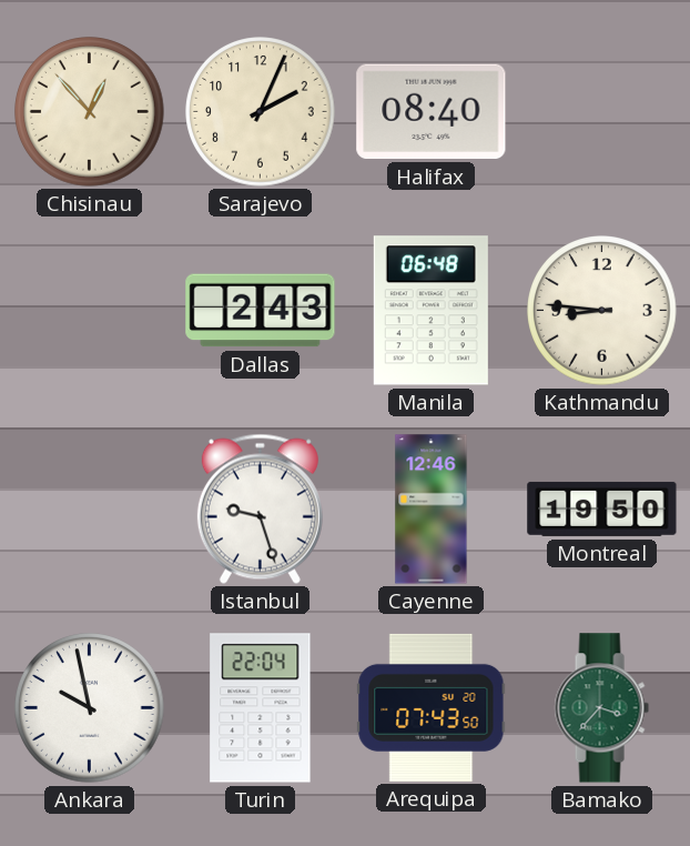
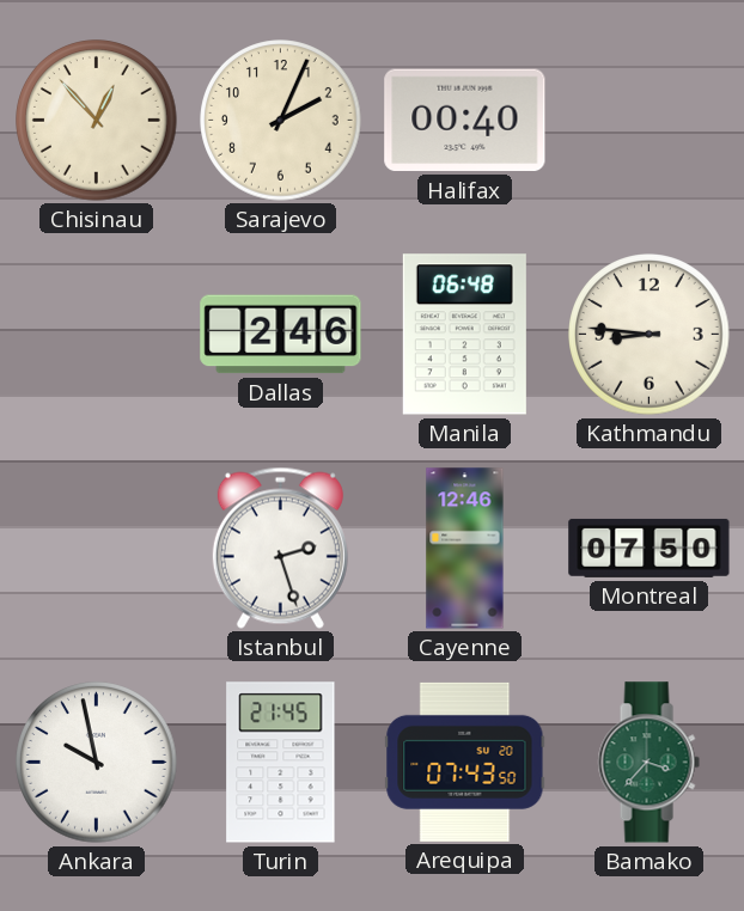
Halifax: 08:40 -> 00:40 (465, 121)
Dallas: 2:43 -> 2:46 (281, 335)
Istanbul: 9:27 -> 2:27 (280, 548)
Montreal: 19:50 -> 07:50 (650, 548)
Turin: 22:04 -> 21:45 (281, 763)
